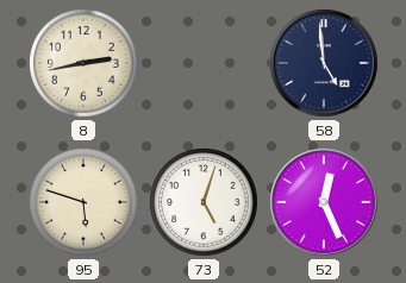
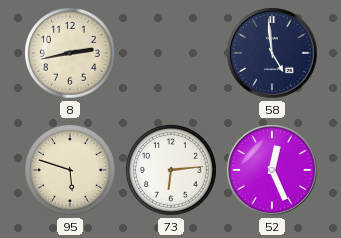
73: 5:03 -> 6:14 (171, 170)
